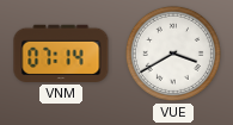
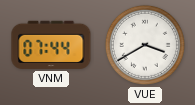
VNM: 07:14 -> 07:44 (51, 45)
